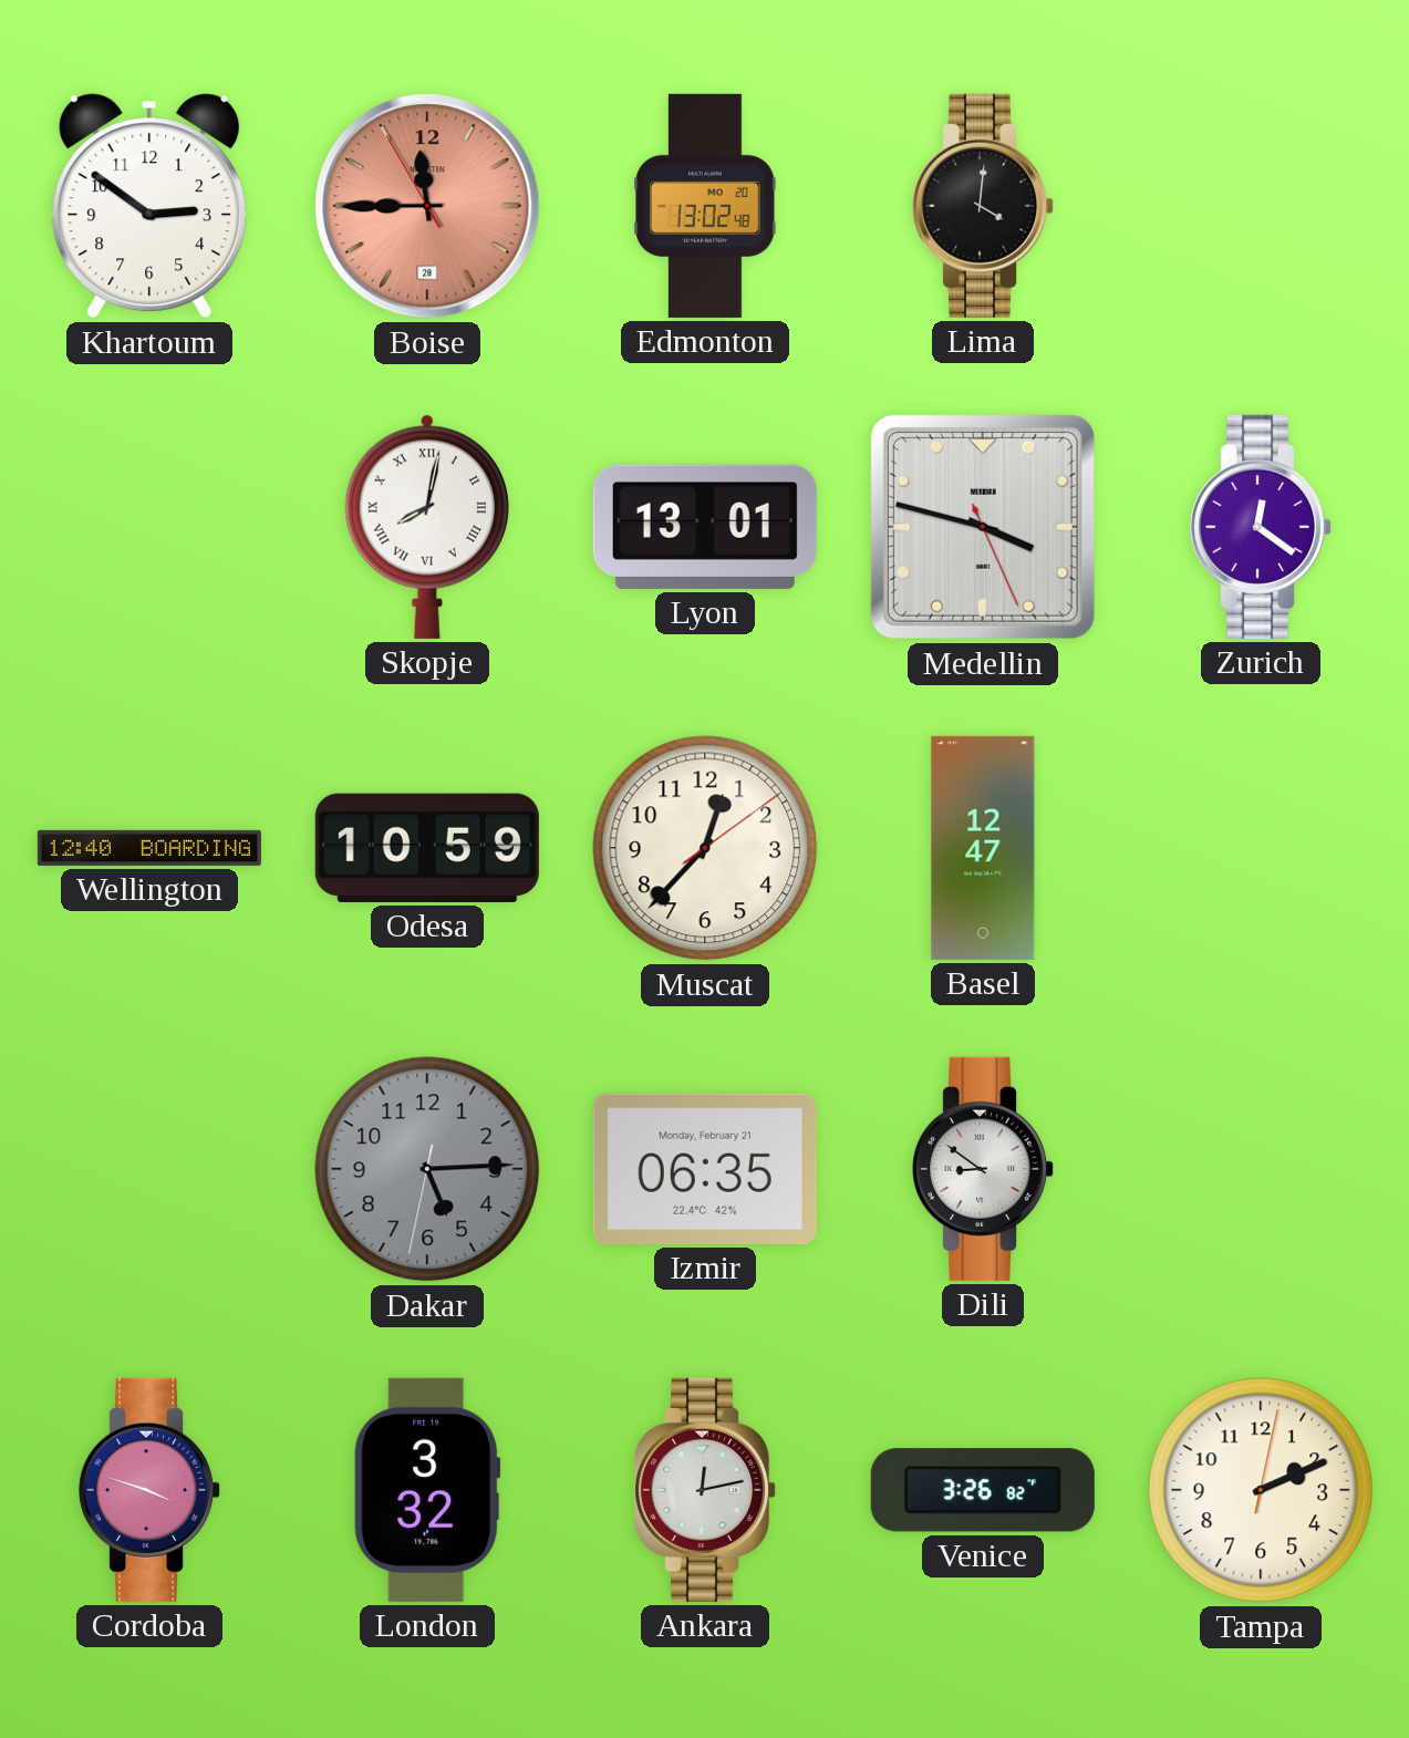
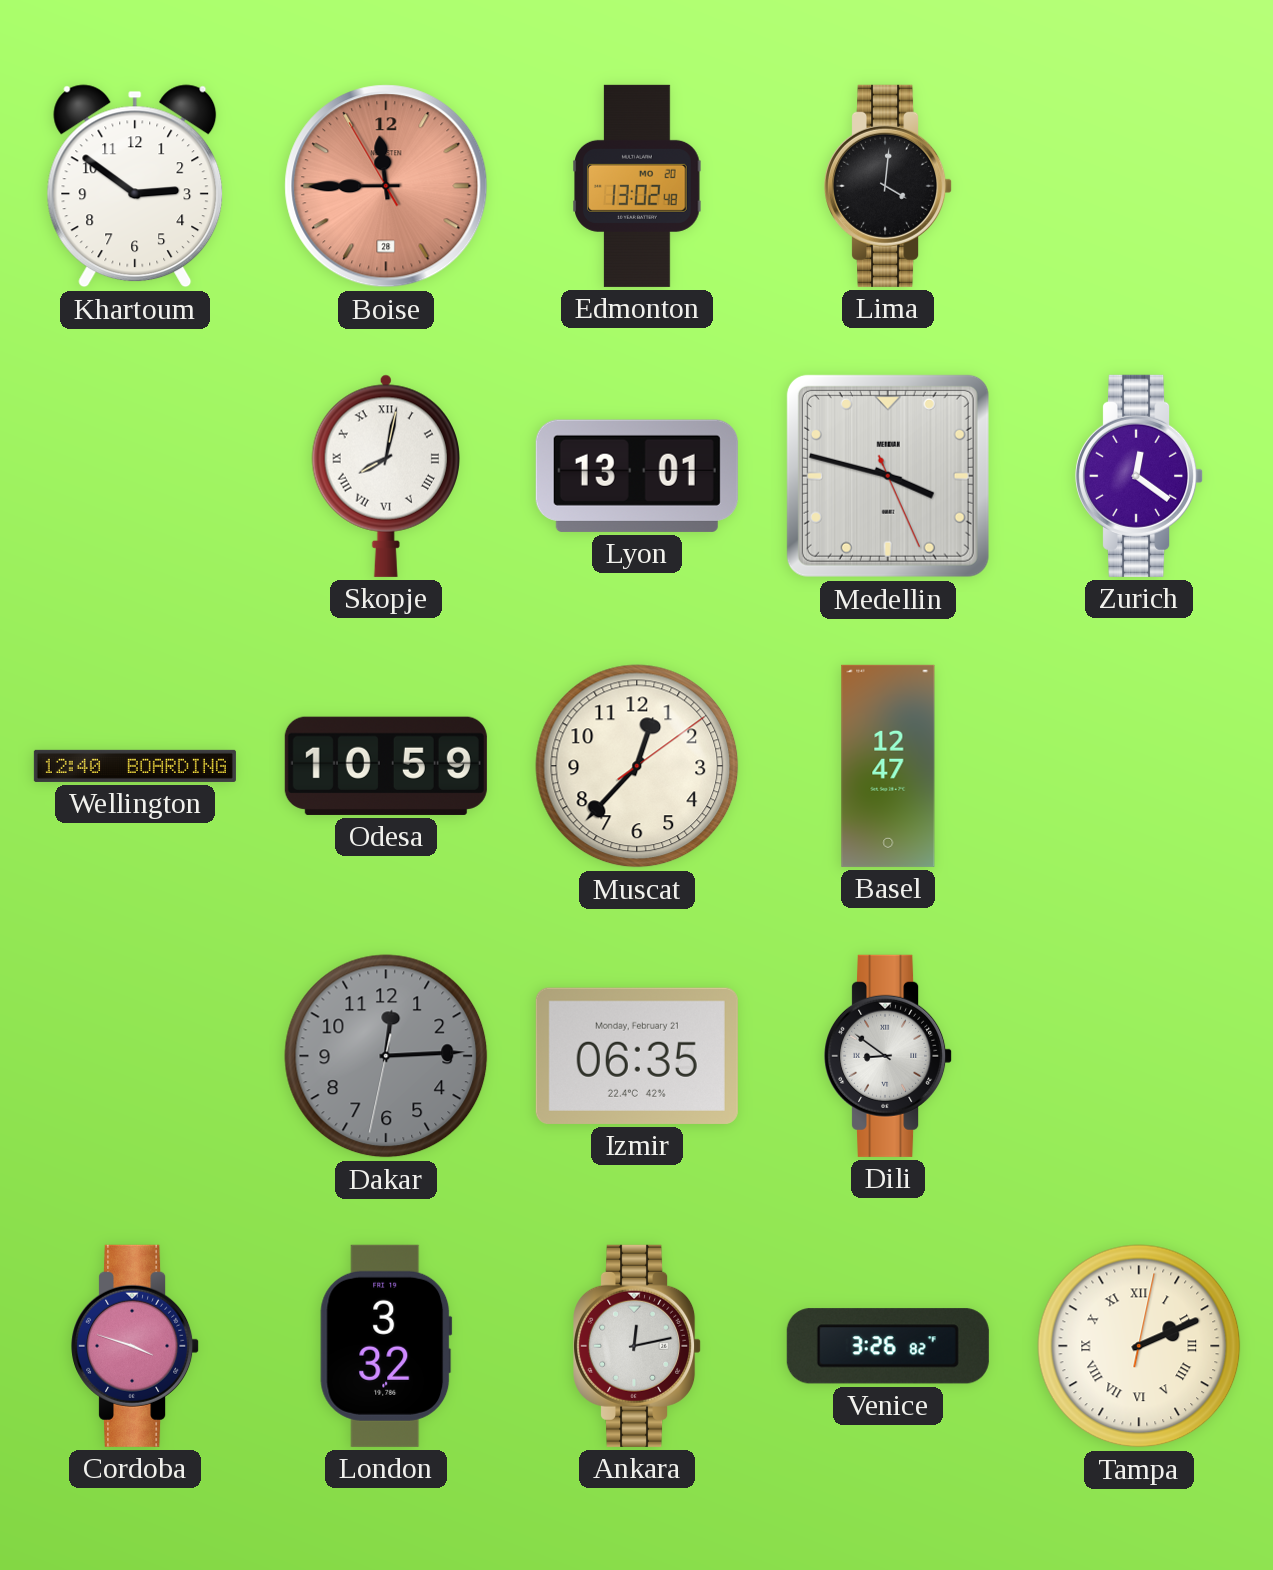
Dakar: 5:14 -> 12:14 (386, 1056)
Tampa numerals: Arabic -> Roman (1139, 1346)
